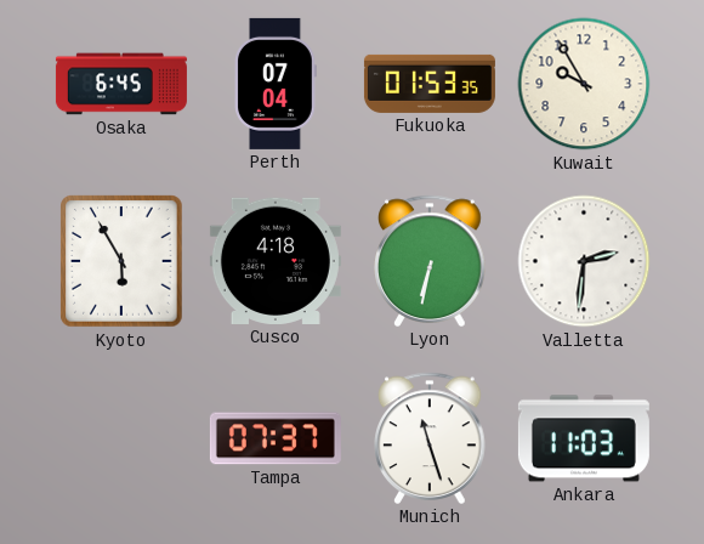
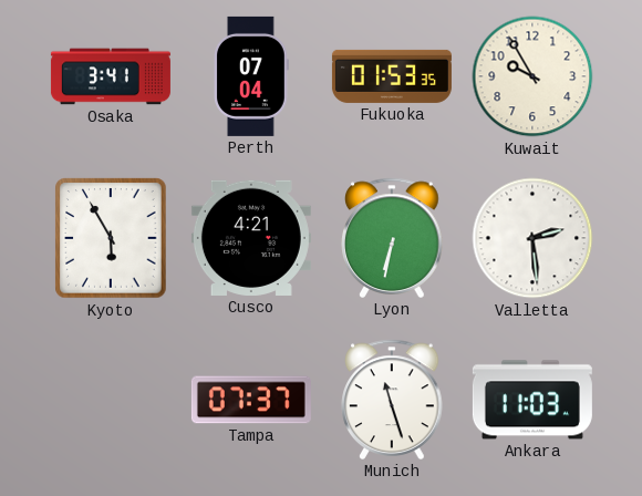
Osaka: 6:45 -> 3:41 (111, 76)
Cusco: 4:18 -> 4:21 (251, 238)
Valletta: 2:31 -> 2:29 (532, 238)
